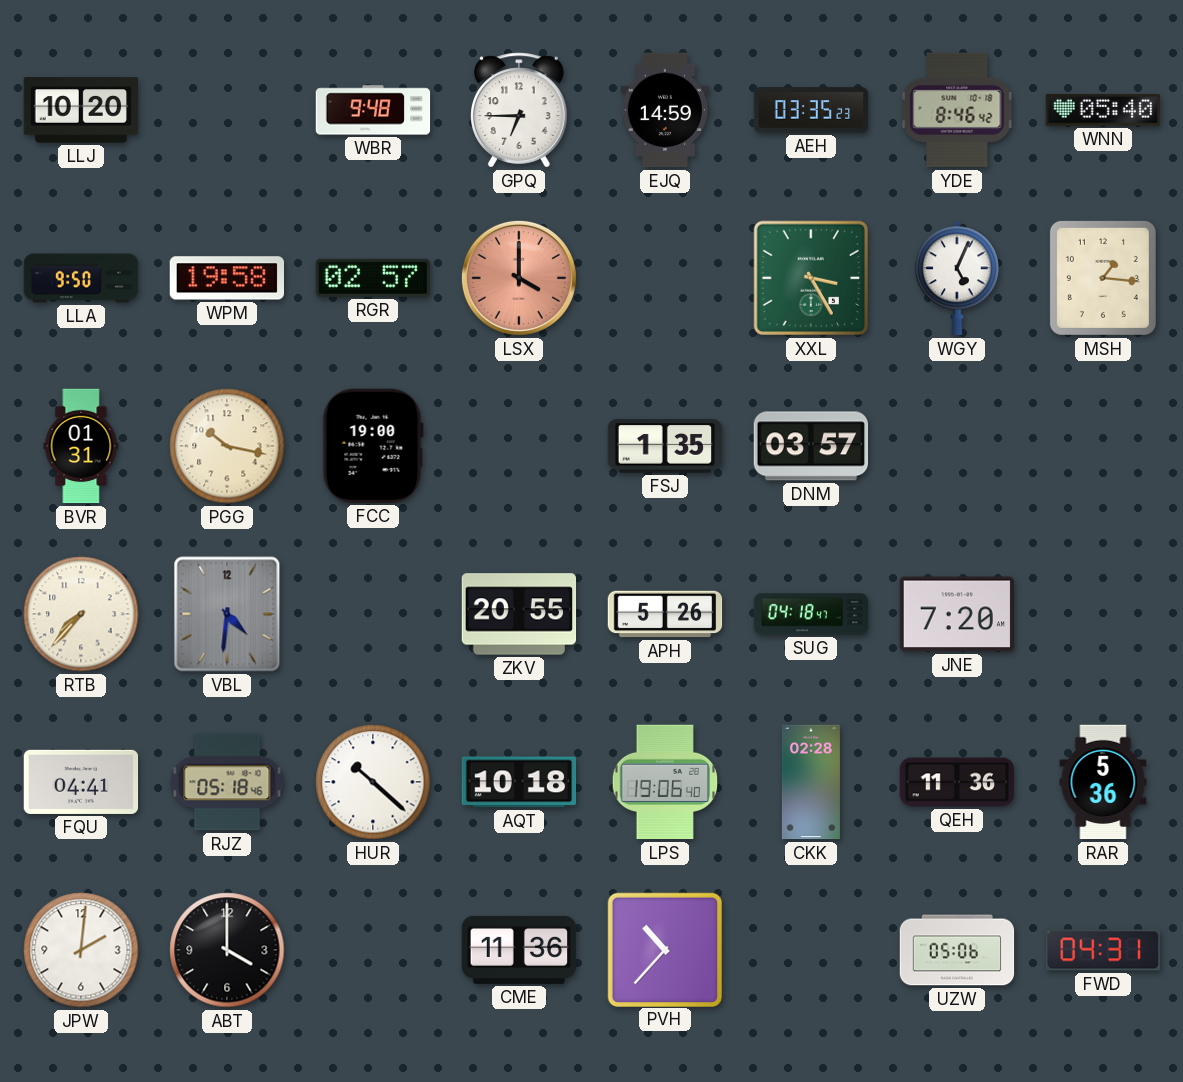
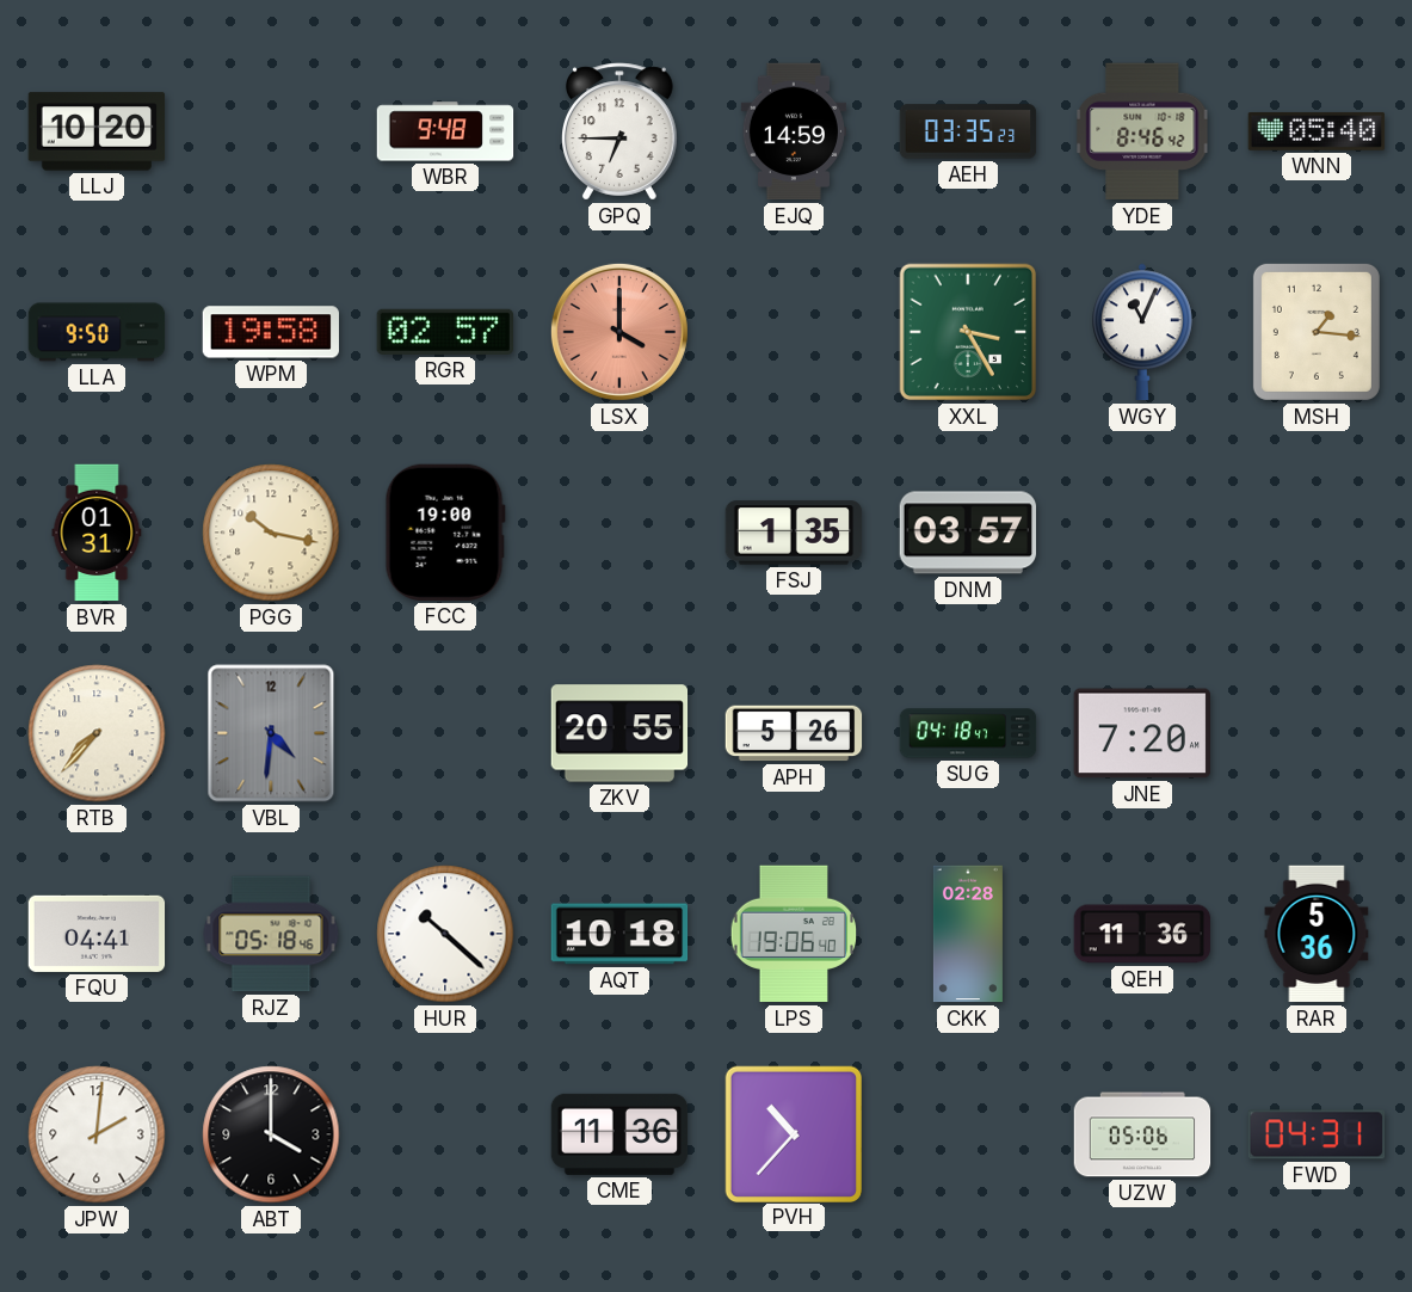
WGY: 5:04 -> 11:04 (1143, 332)
